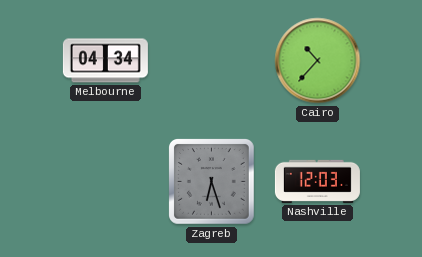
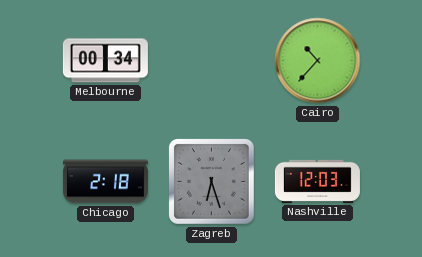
Melbourne: 04:34 -> 00:34 (105, 61)
Chicago: none -> 2:18 (105, 182)
